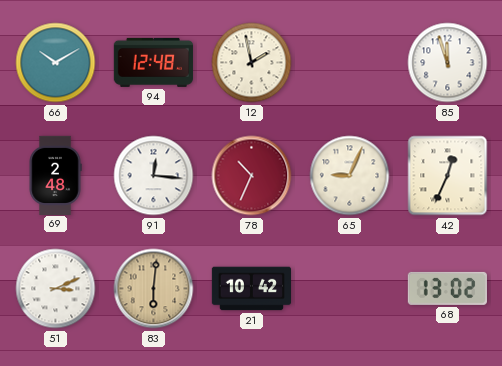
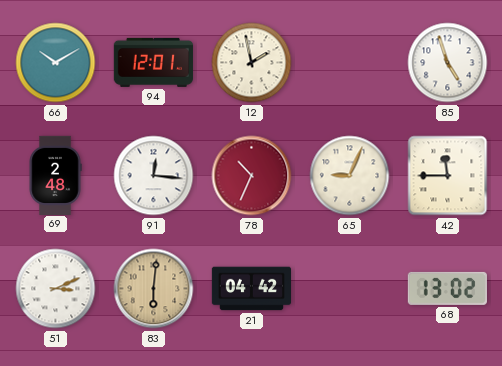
94: 12:48 -> 12:01 (153, 62)
85: 11:57 -> 4:57 (448, 63)
42: 12:34 -> 11:45 (448, 176)
21: 10:42 -> 04:42 (251, 289)
